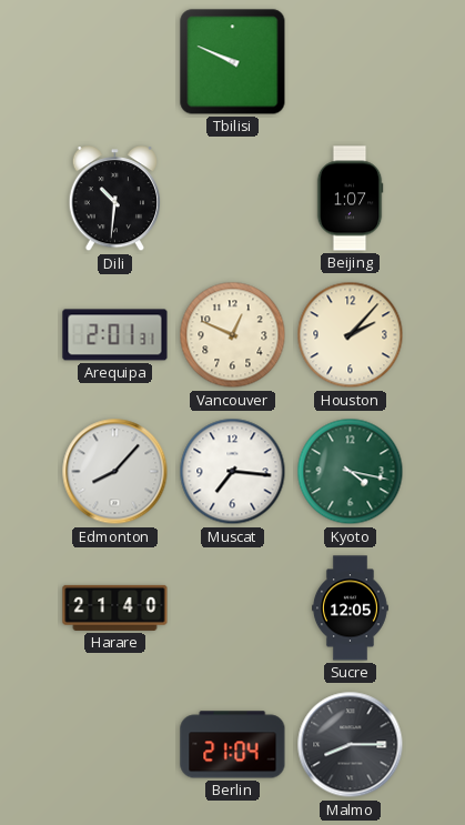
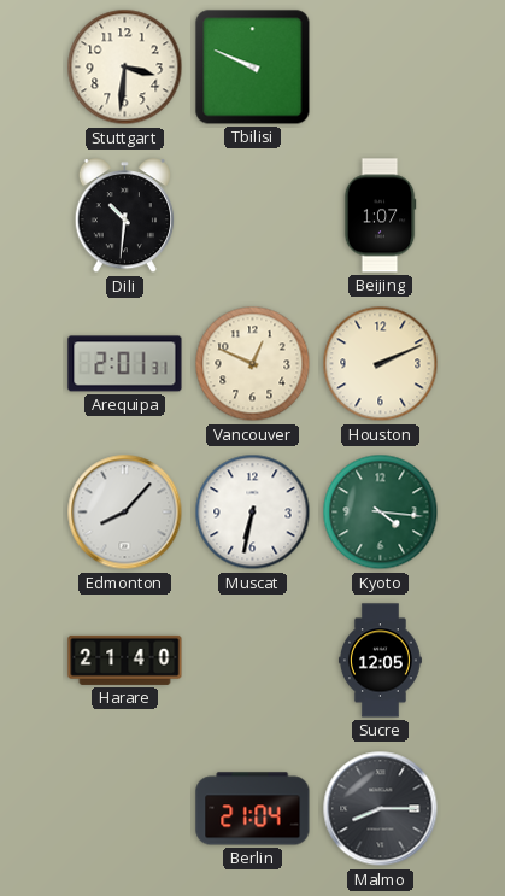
Stuttgart: none -> 3:31 (125, 68)
Houston: 2:07 -> 2:11 (381, 364)
Muscat: 7:16 -> 6:32 (253, 513)
Kyoto: 4:17 -> 4:16 (381, 513)
